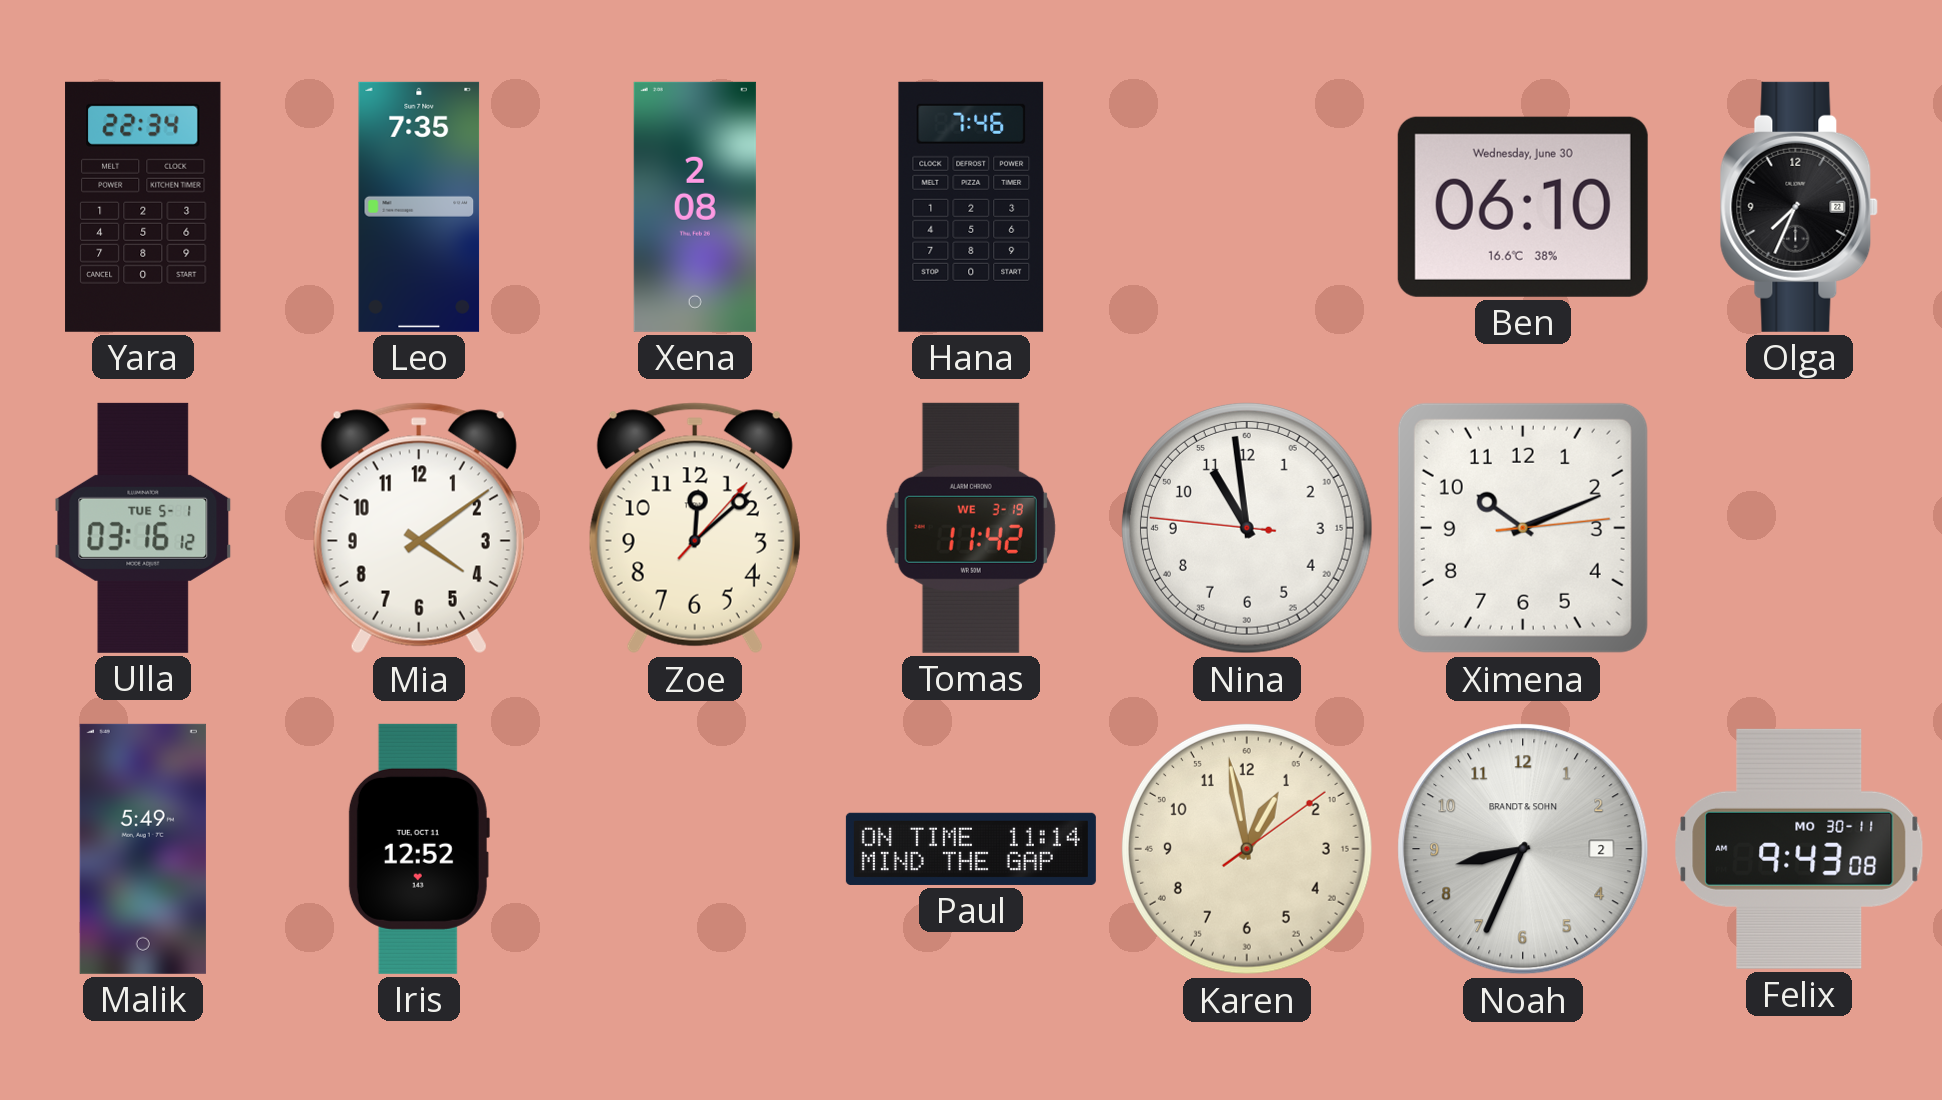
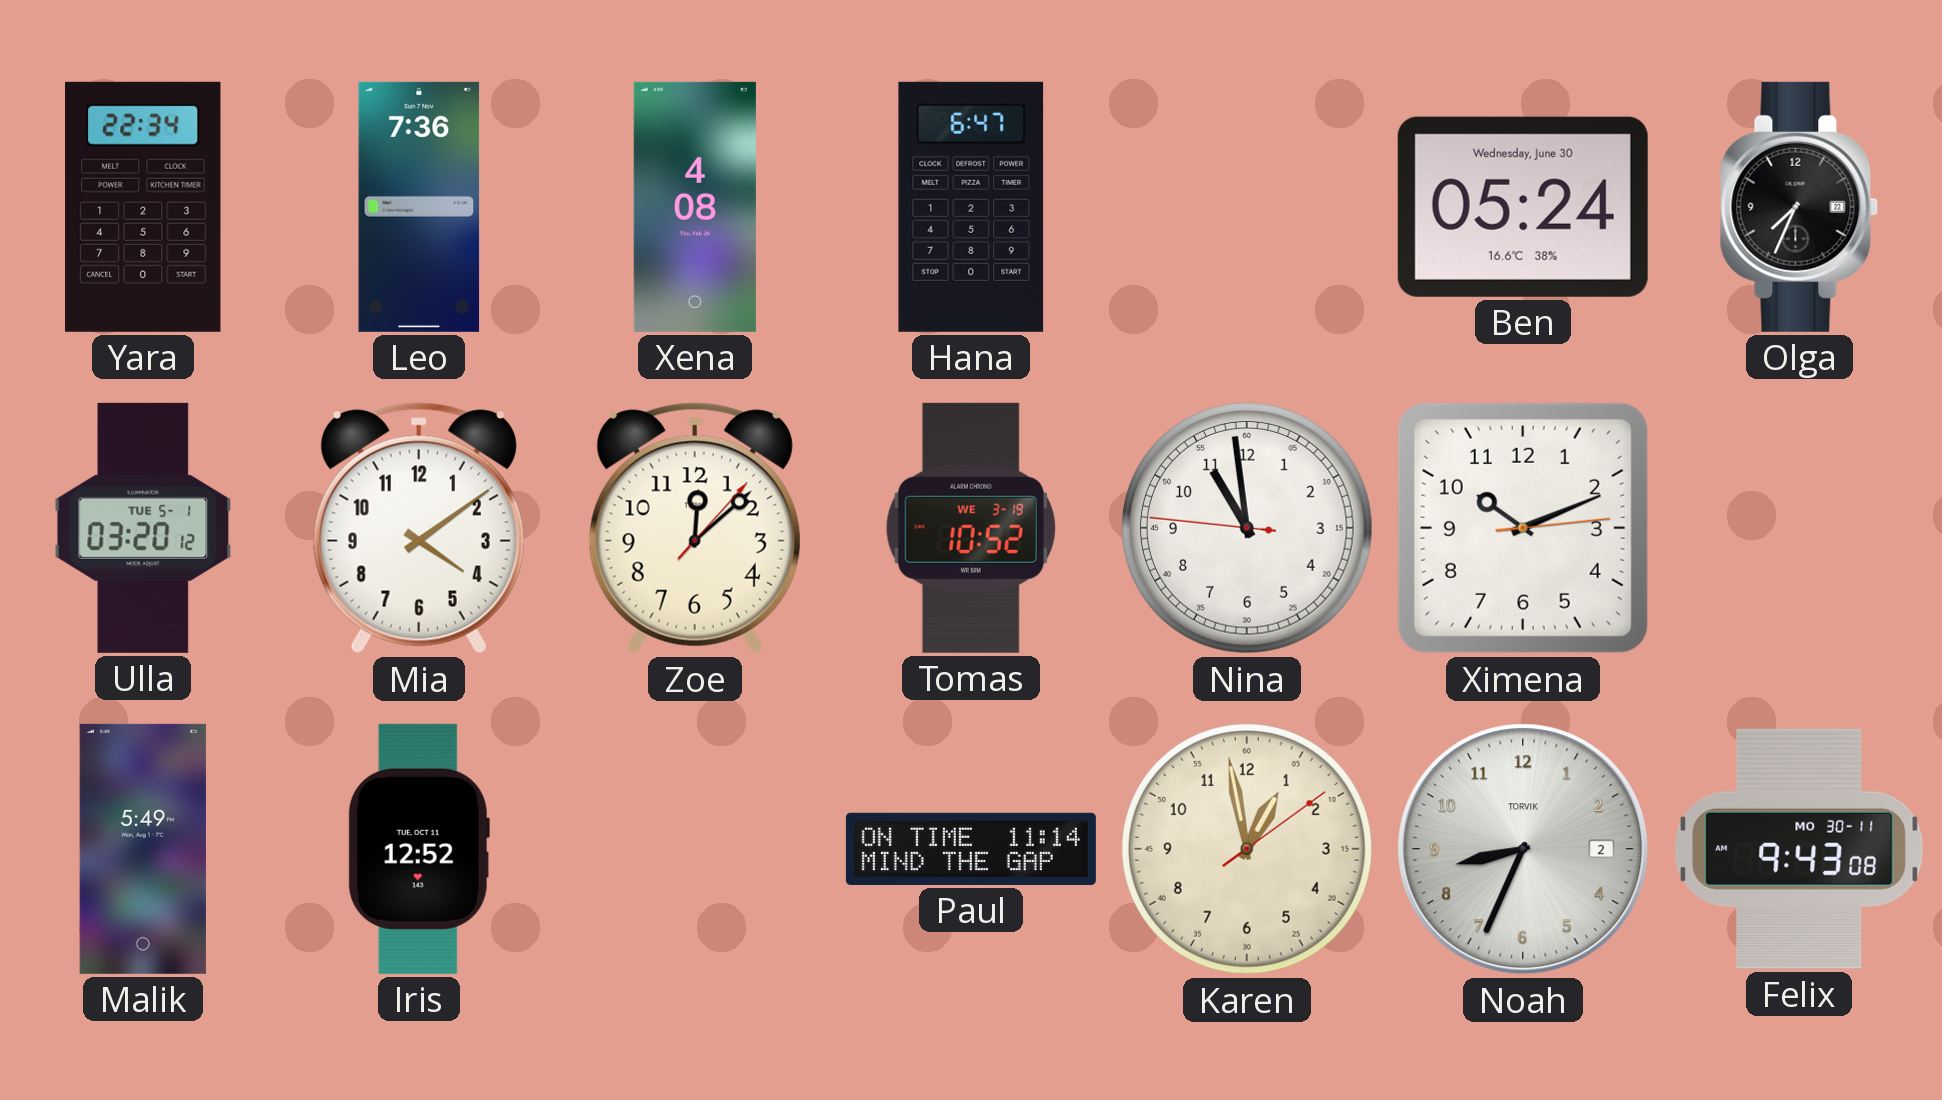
Leo: 7:35 -> 7:36 (419, 207)
Xena: 2:08 -> 4:08 (695, 207)
Hana: 7:46 -> 6:47 (971, 207)
Ben: 06:10 -> 05:24 (1523, 207)
Ulla: 03:16 -> 03:20 (143, 528)
Tomas: 11:42 -> 10:52 (971, 528)
Noah brand: BRANDT & SOHN -> TORVIK (1523, 849)
